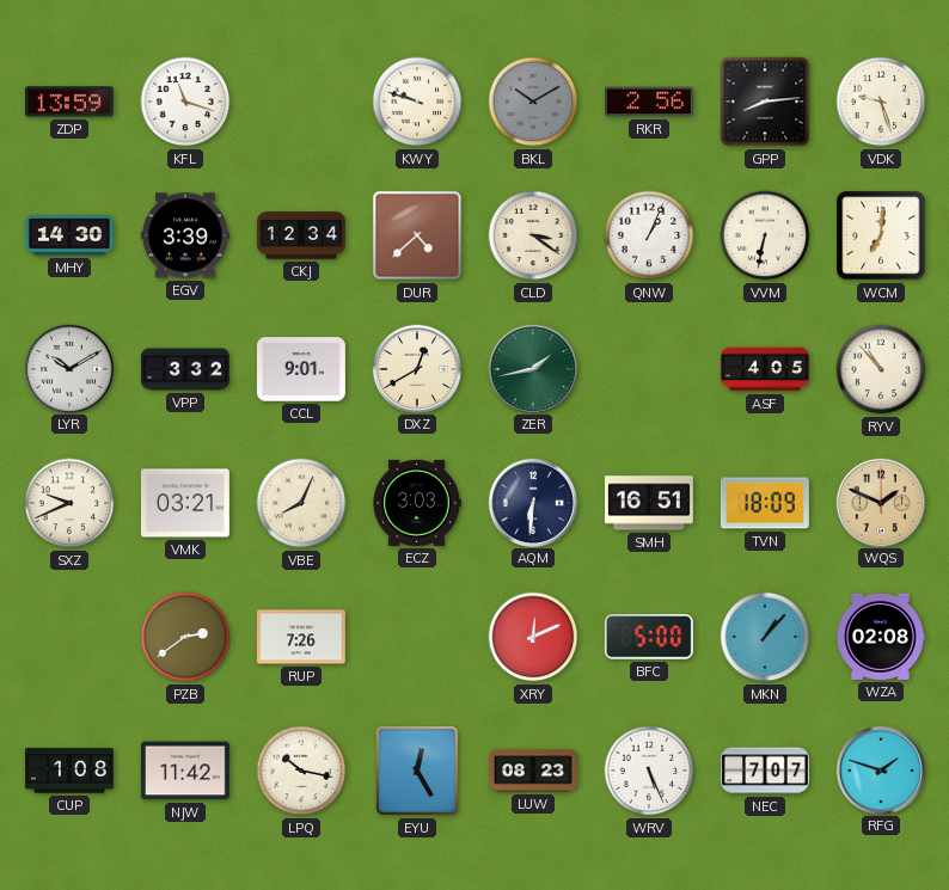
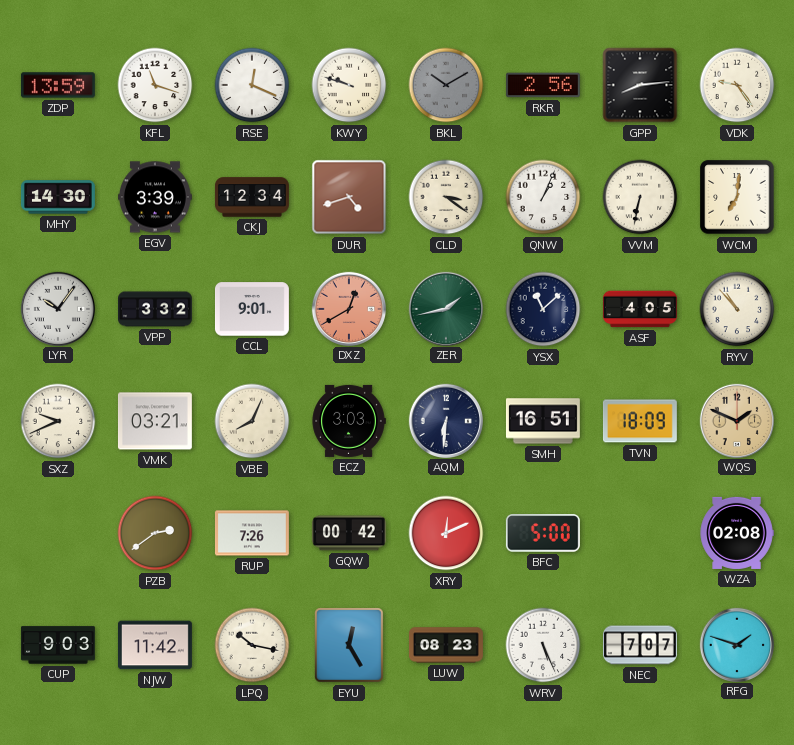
RSE: none -> 12:19 (252, 85)
VDK: 9:27 -> 9:24 (737, 85)
DUR: 4:38 -> 4:42 (349, 197)
LYR: 10:10 -> 10:06 (57, 308)
DXZ dial: cream -> salmon (348, 308)
YSX: none -> 11:08 (543, 309)
GQW: none -> 00:42 (349, 533)
MKN: 1:07 -> none (765, 637)
CUP: 1:08 -> 9:03 (58, 645)
